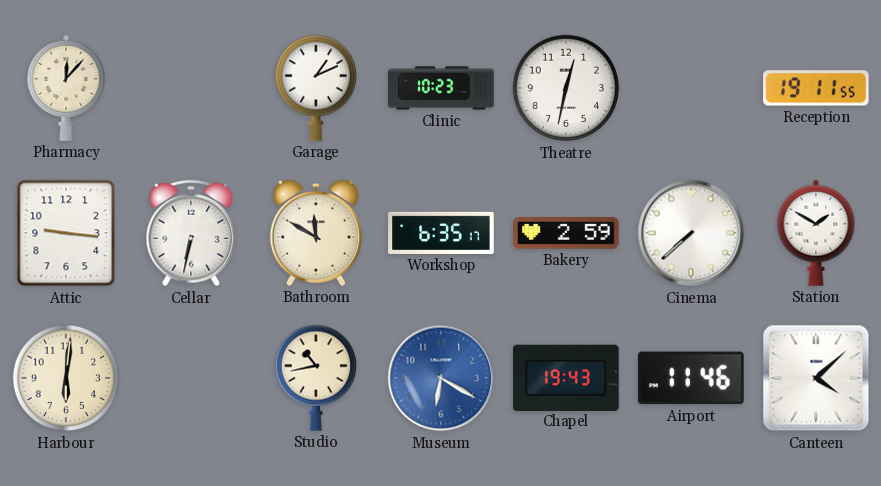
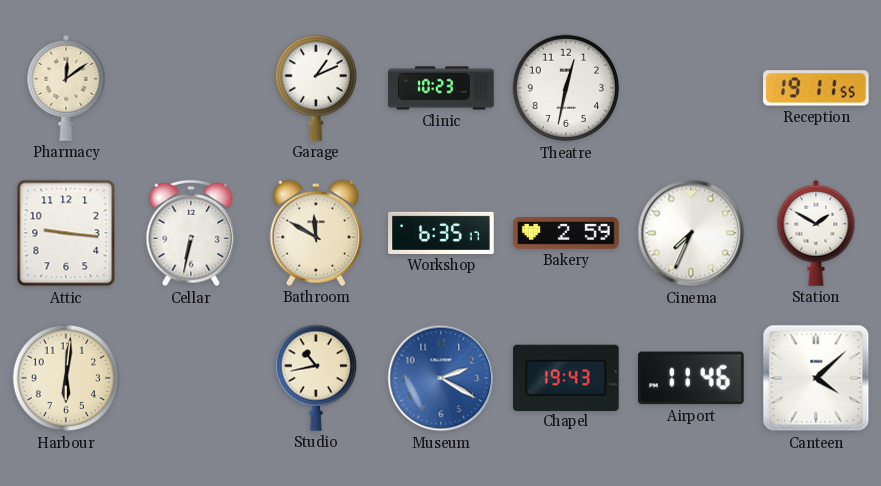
Pharmacy: 12:07 -> 12:09 (66, 88)
Cinema: 7:38 -> 7:34 (691, 233)
Museum: 6:20 -> 2:20 (441, 378)
